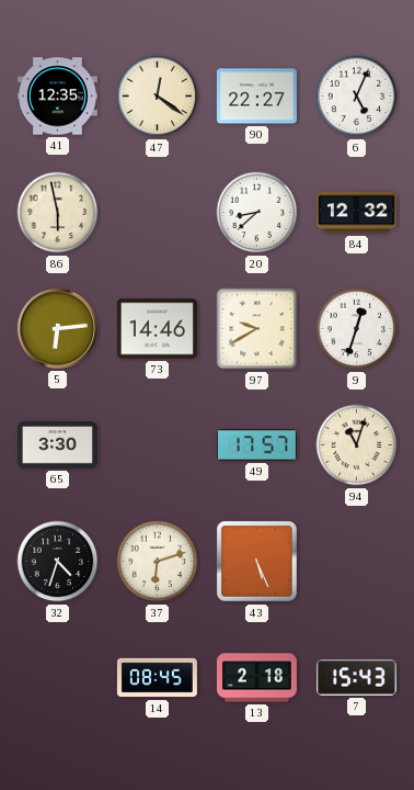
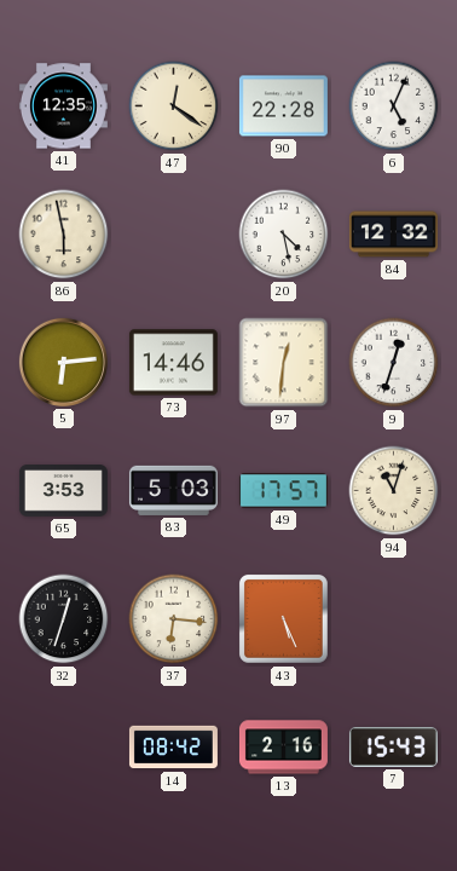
90: 22:27 -> 22:28 (283, 106)
20: 8:38 -> 4:28 (284, 235)
97: 9:40 -> 12:31 (284, 363)
65: 3:30 -> 3:53 (63, 491)
83: none -> 5:03 (173, 490)
32: 4:33 -> 12:33 (64, 619)
37: 6:12 -> 6:16 (174, 619)
14: 08:45 -> 08:42 (173, 748)
13: 2:18 -> 2:16 (283, 748)
